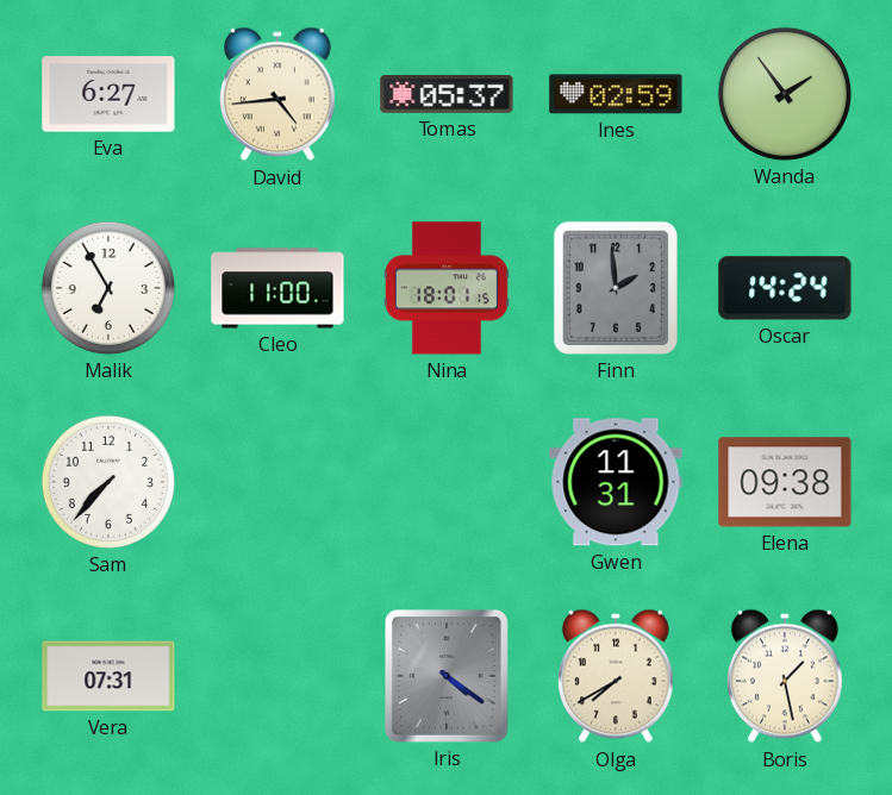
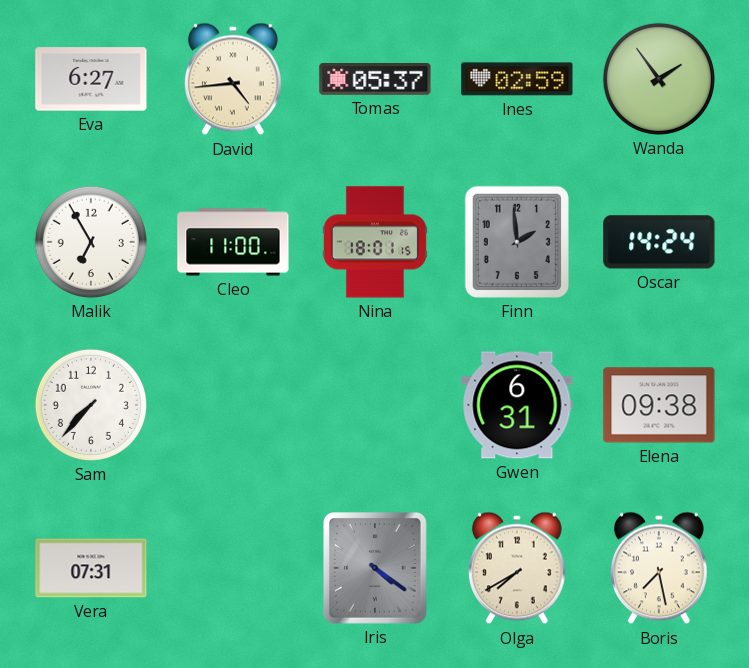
Gwen: 11:31 -> 6:31 (517, 405)
Boris: 1:28 -> 7:28 (659, 568)
